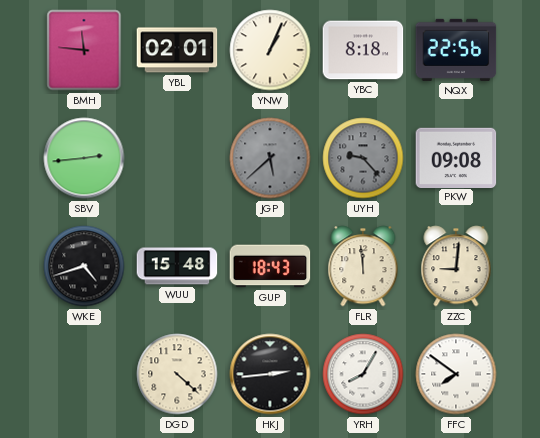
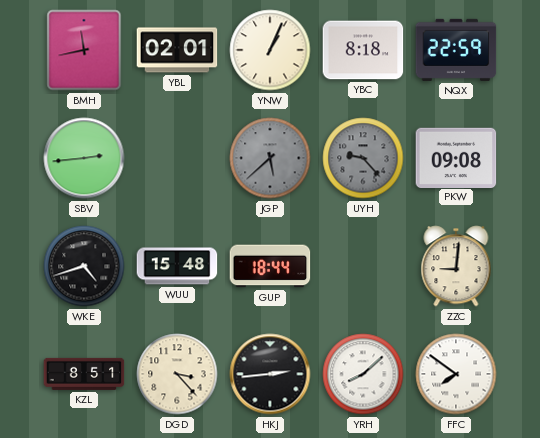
BMH: 11:46 -> 11:43 (84, 50)
NQX: 22:56 -> 22:59 (456, 50)
GUP: 18:43 -> 18:44 (270, 266)
FLR: 11:59 -> none (363, 266)
KZL: none -> 8:51 (84, 374)
DGD: 4:22 -> 3:23 (177, 374)
YRH: 8:05 -> 8:08 (363, 374)
